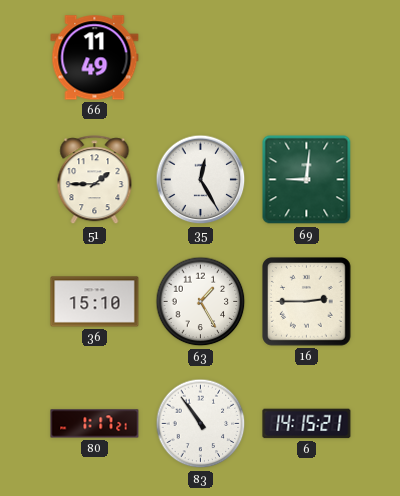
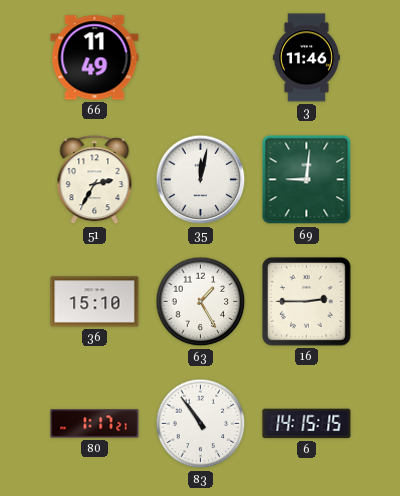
3: none -> 11:46 (306, 58)
51: 1:45 -> 2:35 (95, 180)
35: 12:25 -> 12:02 (201, 180)
6: 14:15:21 -> 14:15:15 (307, 424)
